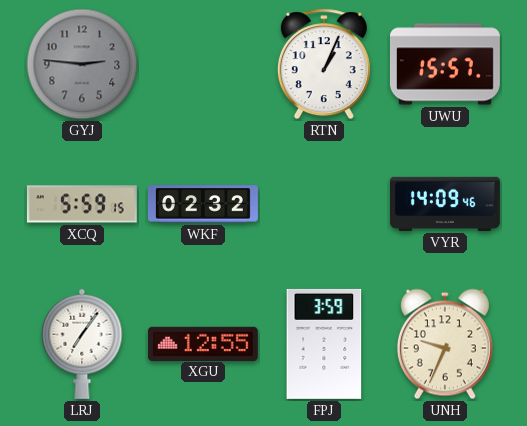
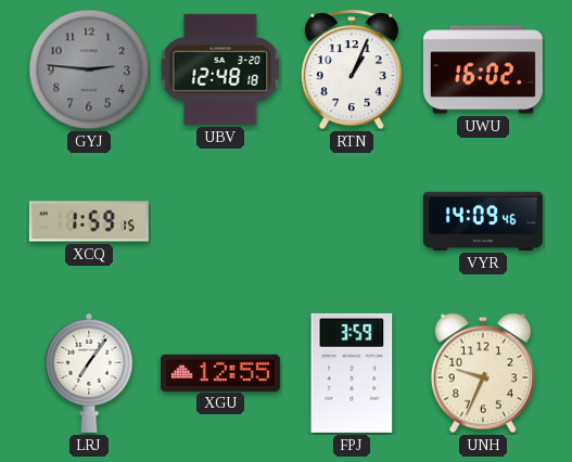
UBV: none -> 12:48 (220, 69)
UWU: 15:57 -> 16:02 (483, 69)
XCQ: 5:59 -> 1:59 (89, 221)
WKF: 02:32 -> none (203, 204)
